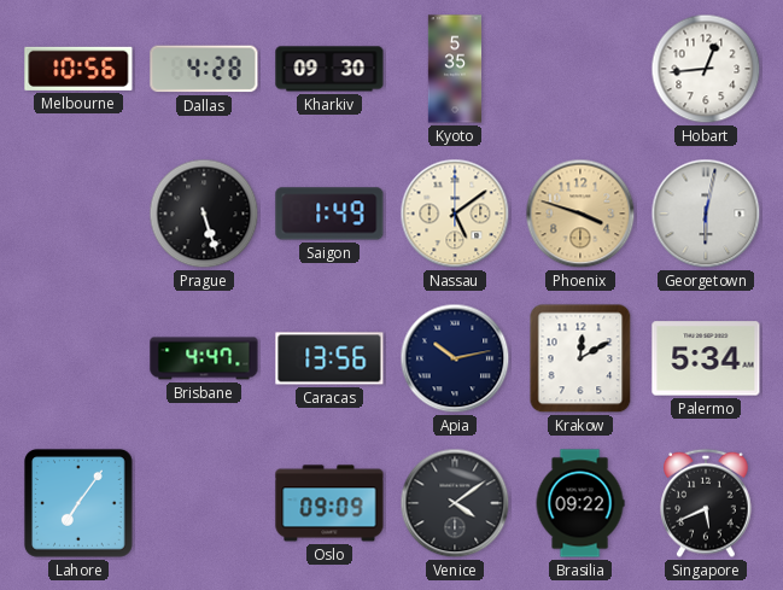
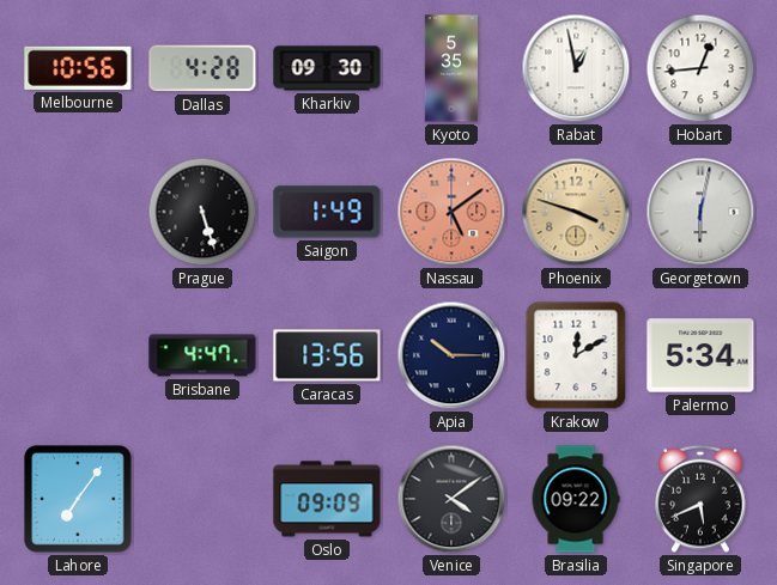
Rabat: none -> 12:58 (576, 68)
Nassau dial: cream -> salmon (451, 212)
Apia: 10:13 -> 10:15 (451, 355)
